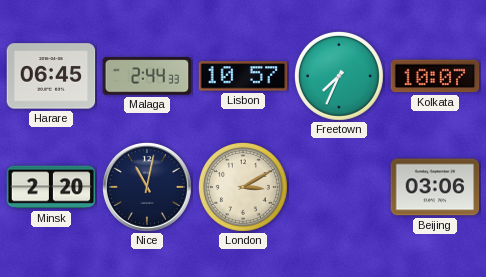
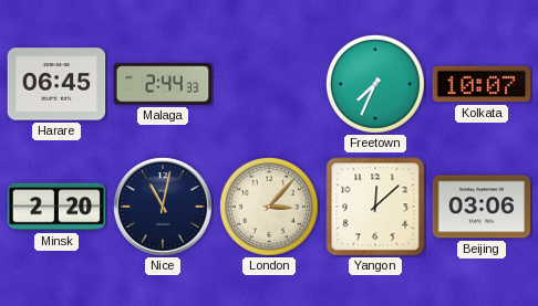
Lisbon: 10:57 -> none (243, 76)
London: 3:10 -> 3:07 (269, 207)
Yangon: none -> 12:08 (375, 207)
